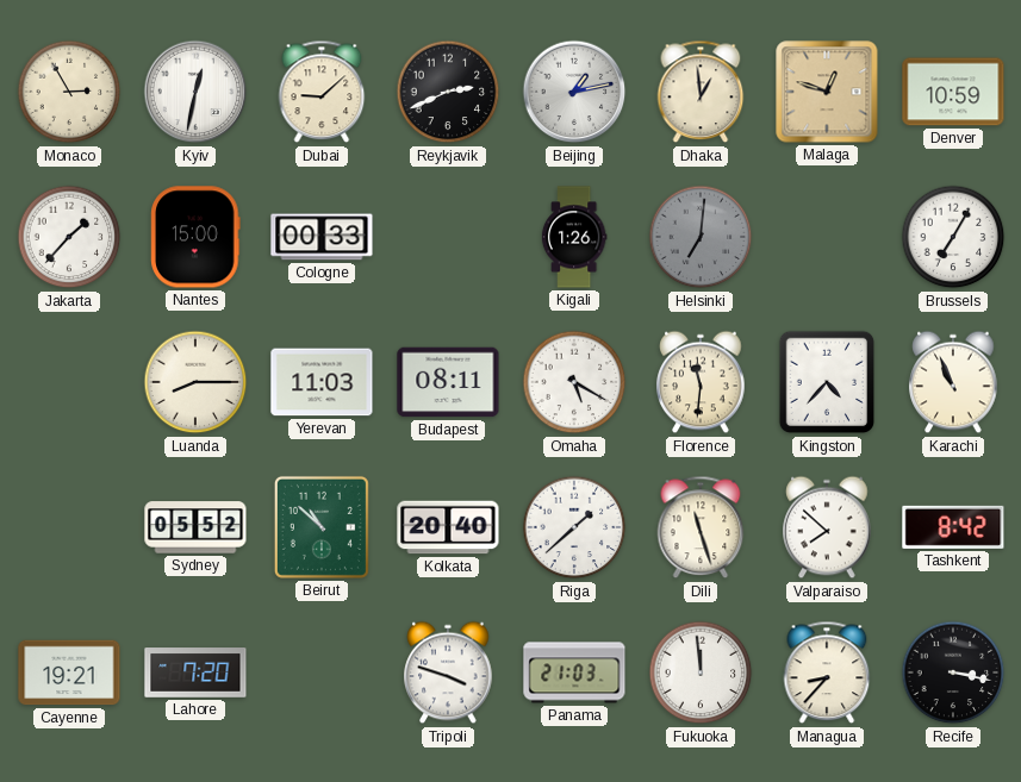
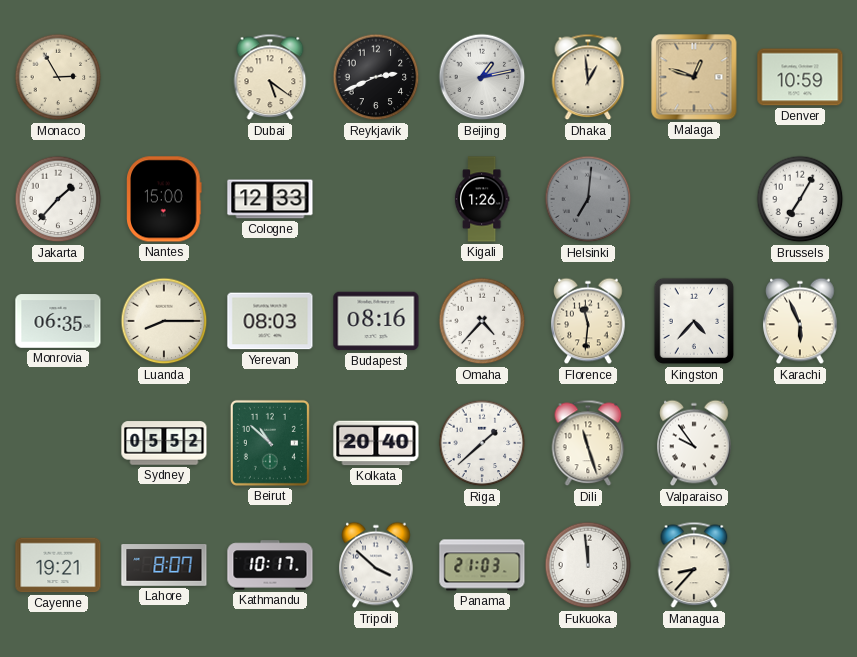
Kyiv: 12:32 -> none (195, 92)
Dubai: 9:08 -> 5:21 (270, 77)
Cologne: 00:33 -> 12:33 (270, 199)
Monrovia: none -> 06:35 (58, 321)
Yerevan: 11:03 -> 08:03 (270, 321)
Budapest: 08:11 -> 08:16 (376, 321)
Omaha: 5:20 -> 4:37 (482, 321)
Karachi: 10:56 -> 5:56 (800, 321)
Valparaiso: 7:52 -> 9:54 (694, 443)
Tashkent: 8:42 -> none (953, 527)
Lahore: 7:20 -> 8:07 (164, 565)
Kathmandu: none -> 10:17 (270, 565)
Tripoli: 3:48 -> 3:52 (376, 565)
Recife: 3:17 -> none (953, 672)
